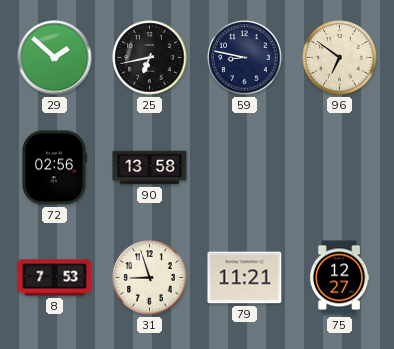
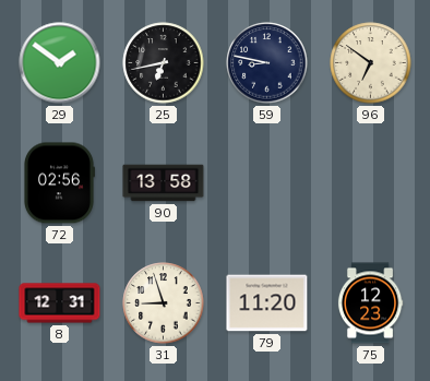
29: 1:52 -> 1:51 (60, 63)
8: 7:53 -> 12:31 (60, 303)
79: 11:21 -> 11:20 (267, 303)
75: 12:27 -> 12:23 (370, 303)
